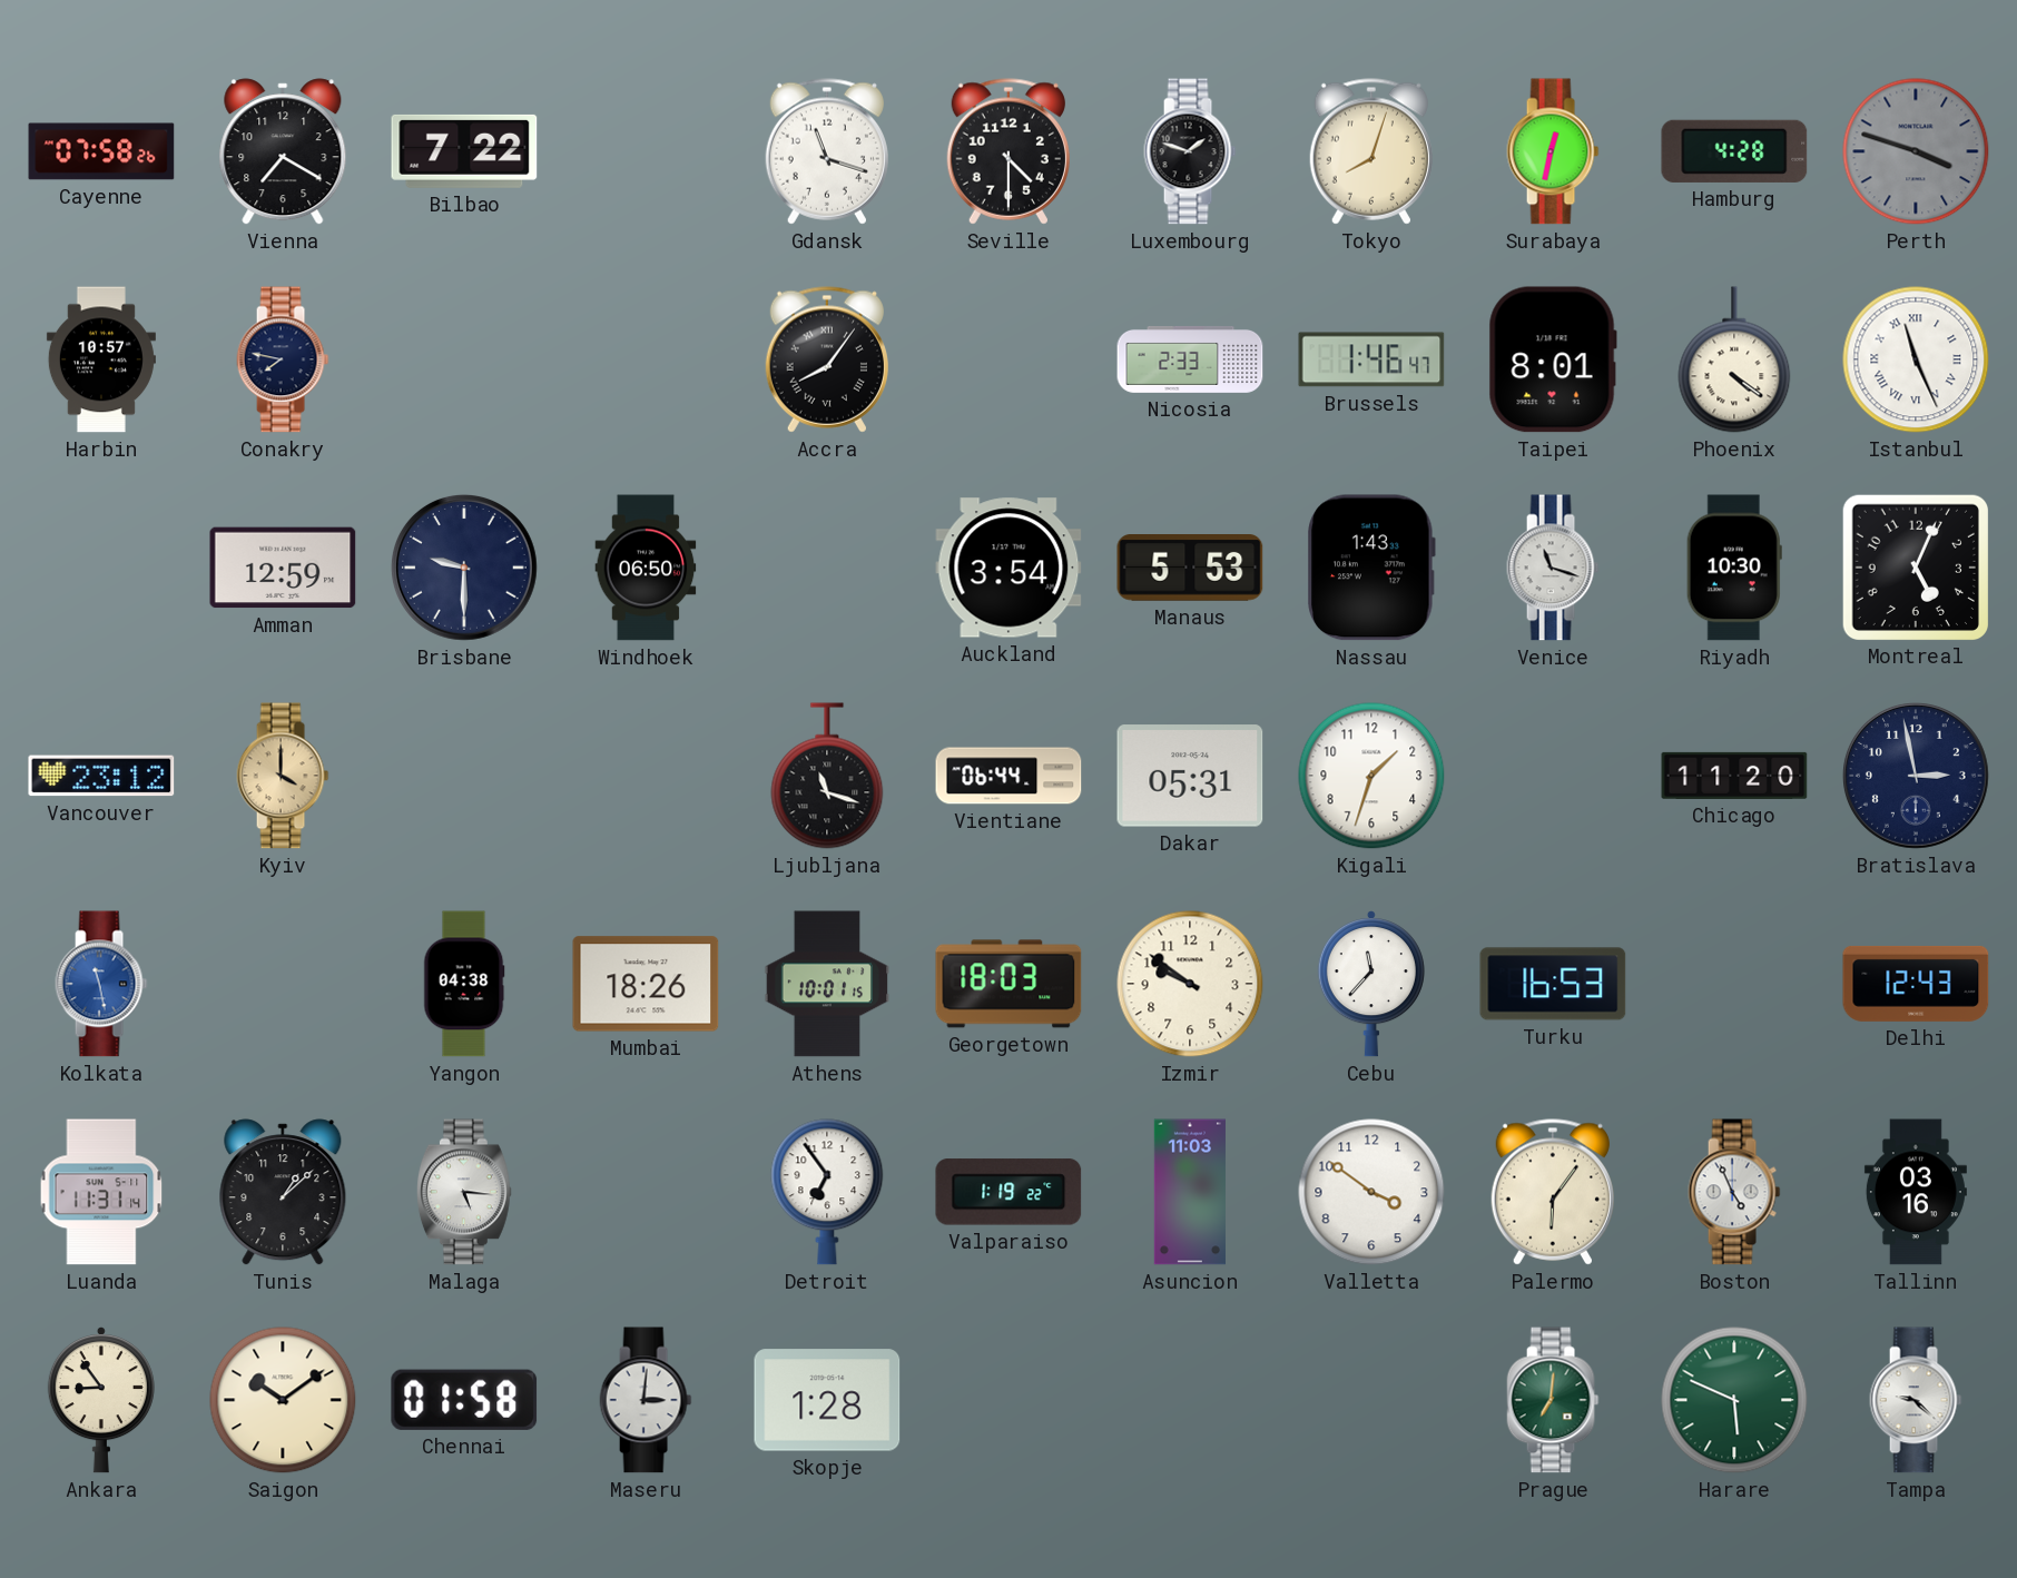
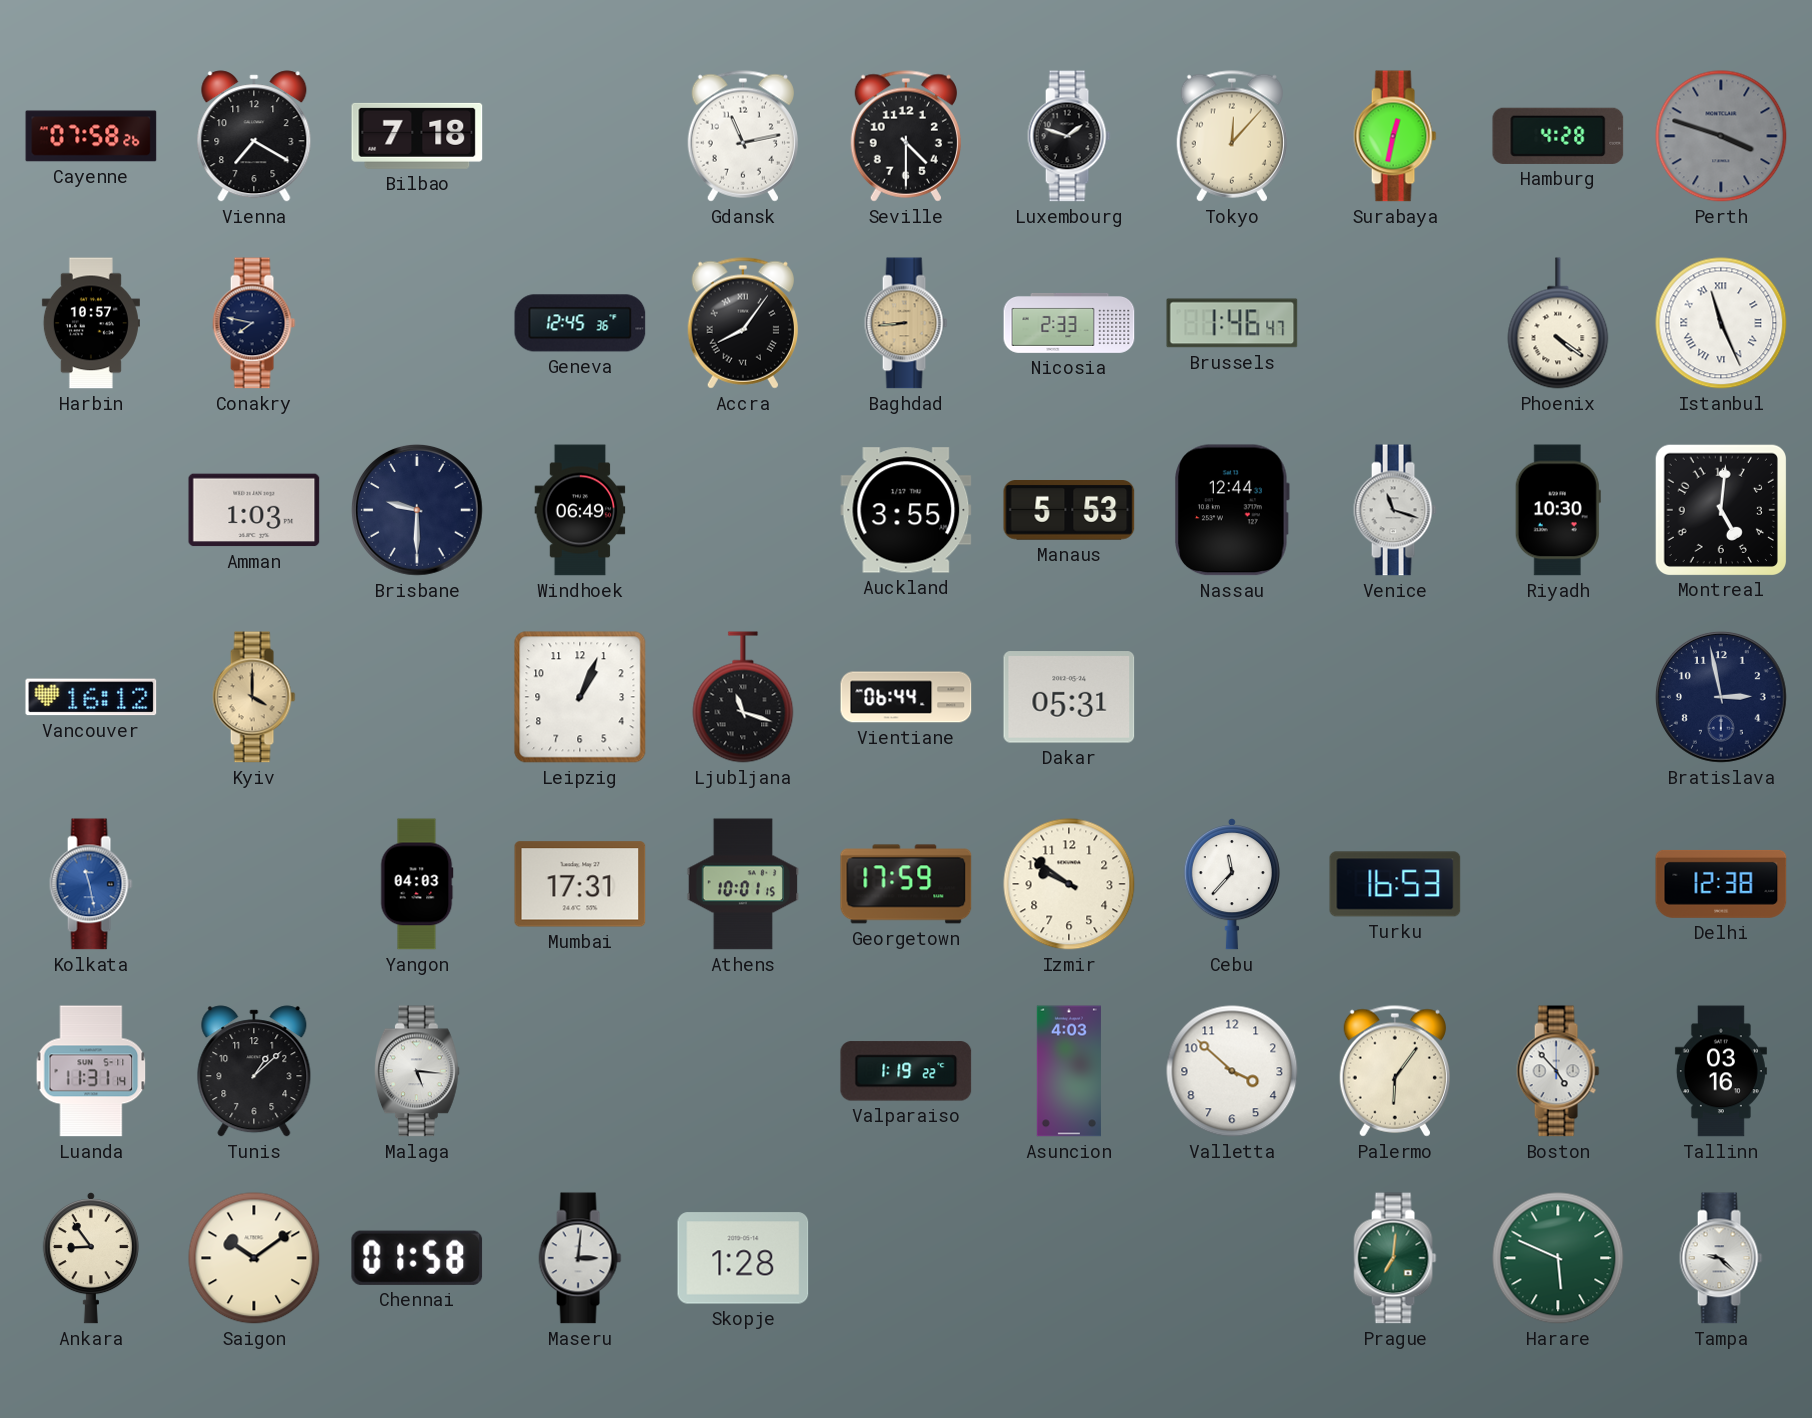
Bilbao: 7:22 -> 7:18 (417, 136)
Gdansk: 11:18 -> 11:13 (743, 136)
Tokyo: 8:03 -> 12:07 (1232, 136)
Geneva: none -> 12:45 (580, 323)
Baghdad: none -> 8:44 (906, 323)
Taipei: 8:01 -> none (1553, 359)
Amman: 12:59 -> 1:03 (254, 510)
Windhoek: 06:50 -> 06:49 (580, 510)
Auckland: 3:54 -> 3:55 (906, 510)
Nassau: 1:43 -> 12:44 (1232, 510)
Montreal: 5:04 -> 5:01 (1720, 509)
Vancouver: 23:12 -> 16:12 (91, 697)
Leipzig: none -> 1:04 (580, 697)
Kigali: 1:33 -> none (1371, 776)
Chicago: 11:20 -> none (1734, 776)
Yangon: 04:38 -> 04:03 (417, 884)
Mumbai: 18:26 -> 17:31 (580, 884)
Georgetown: 18:03 -> 17:59 (906, 884)
Delhi: 12:43 -> 12:38 (1721, 884)
Detroit: 6:54 -> none (827, 1192)
Asuncion: 11:03 -> 4:03 (1069, 1071)
Valletta: 3:51 -> 3:52 (1232, 1071)
Boston: 4:56 -> 4:53 (1558, 1071)
